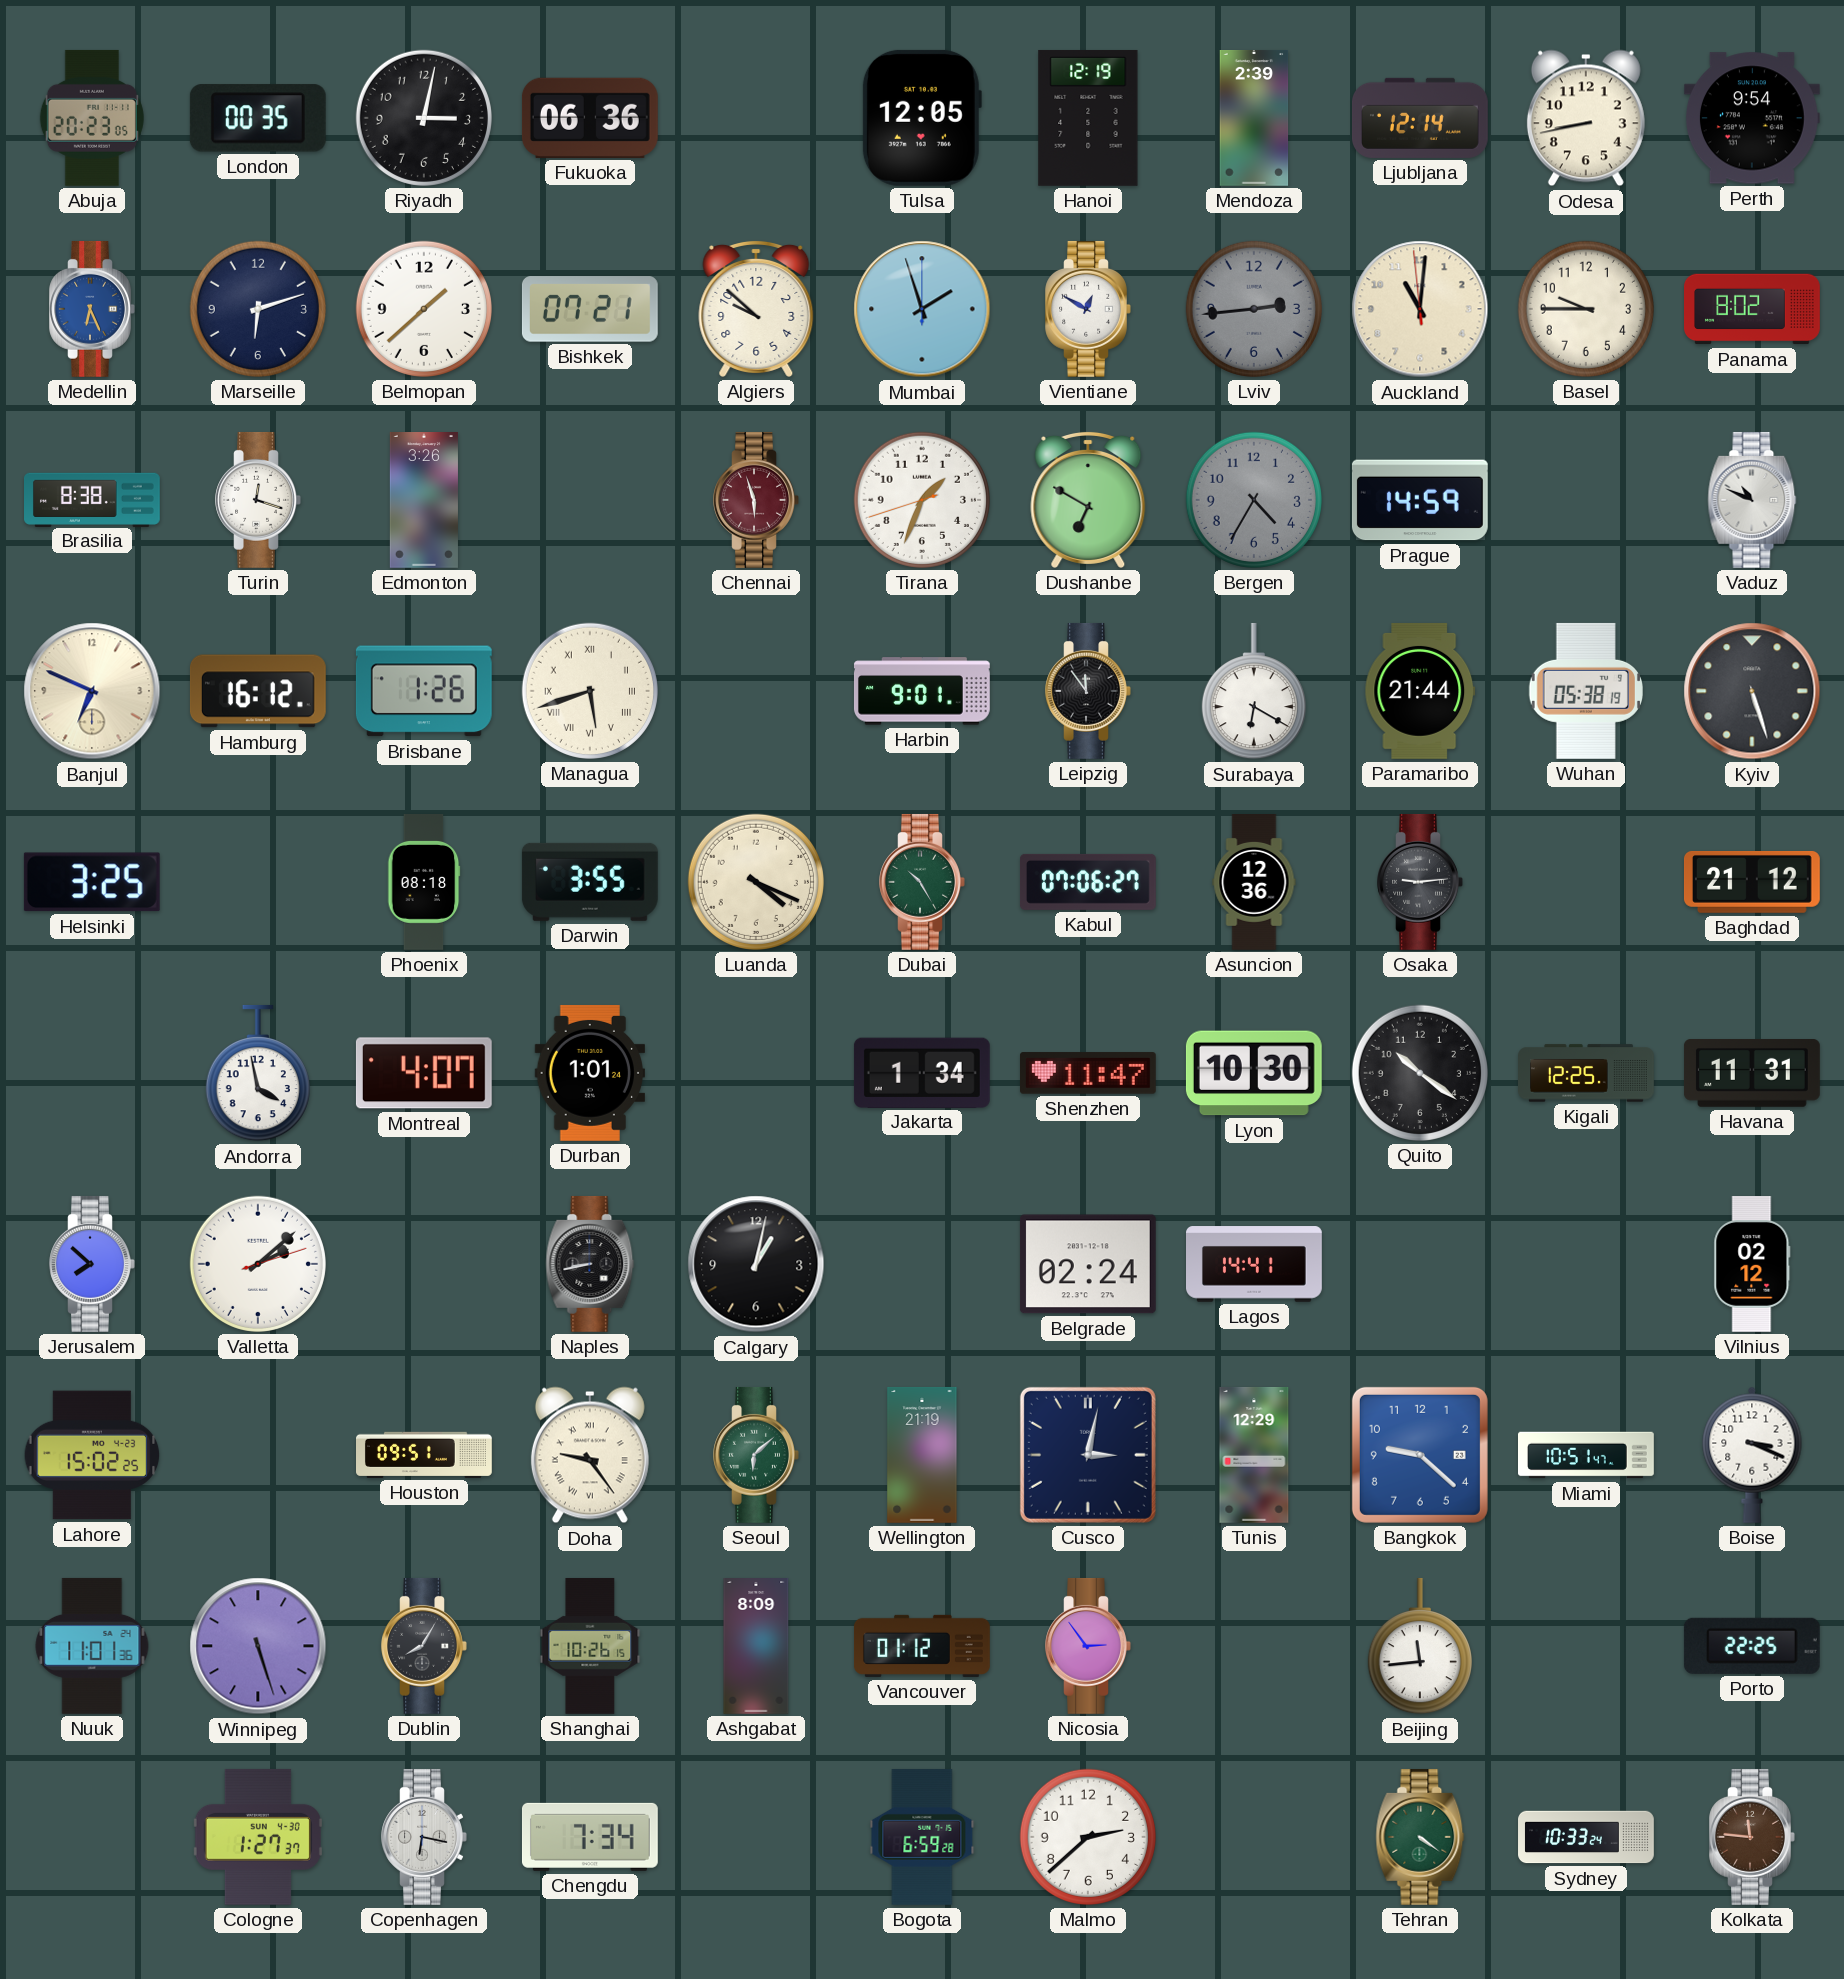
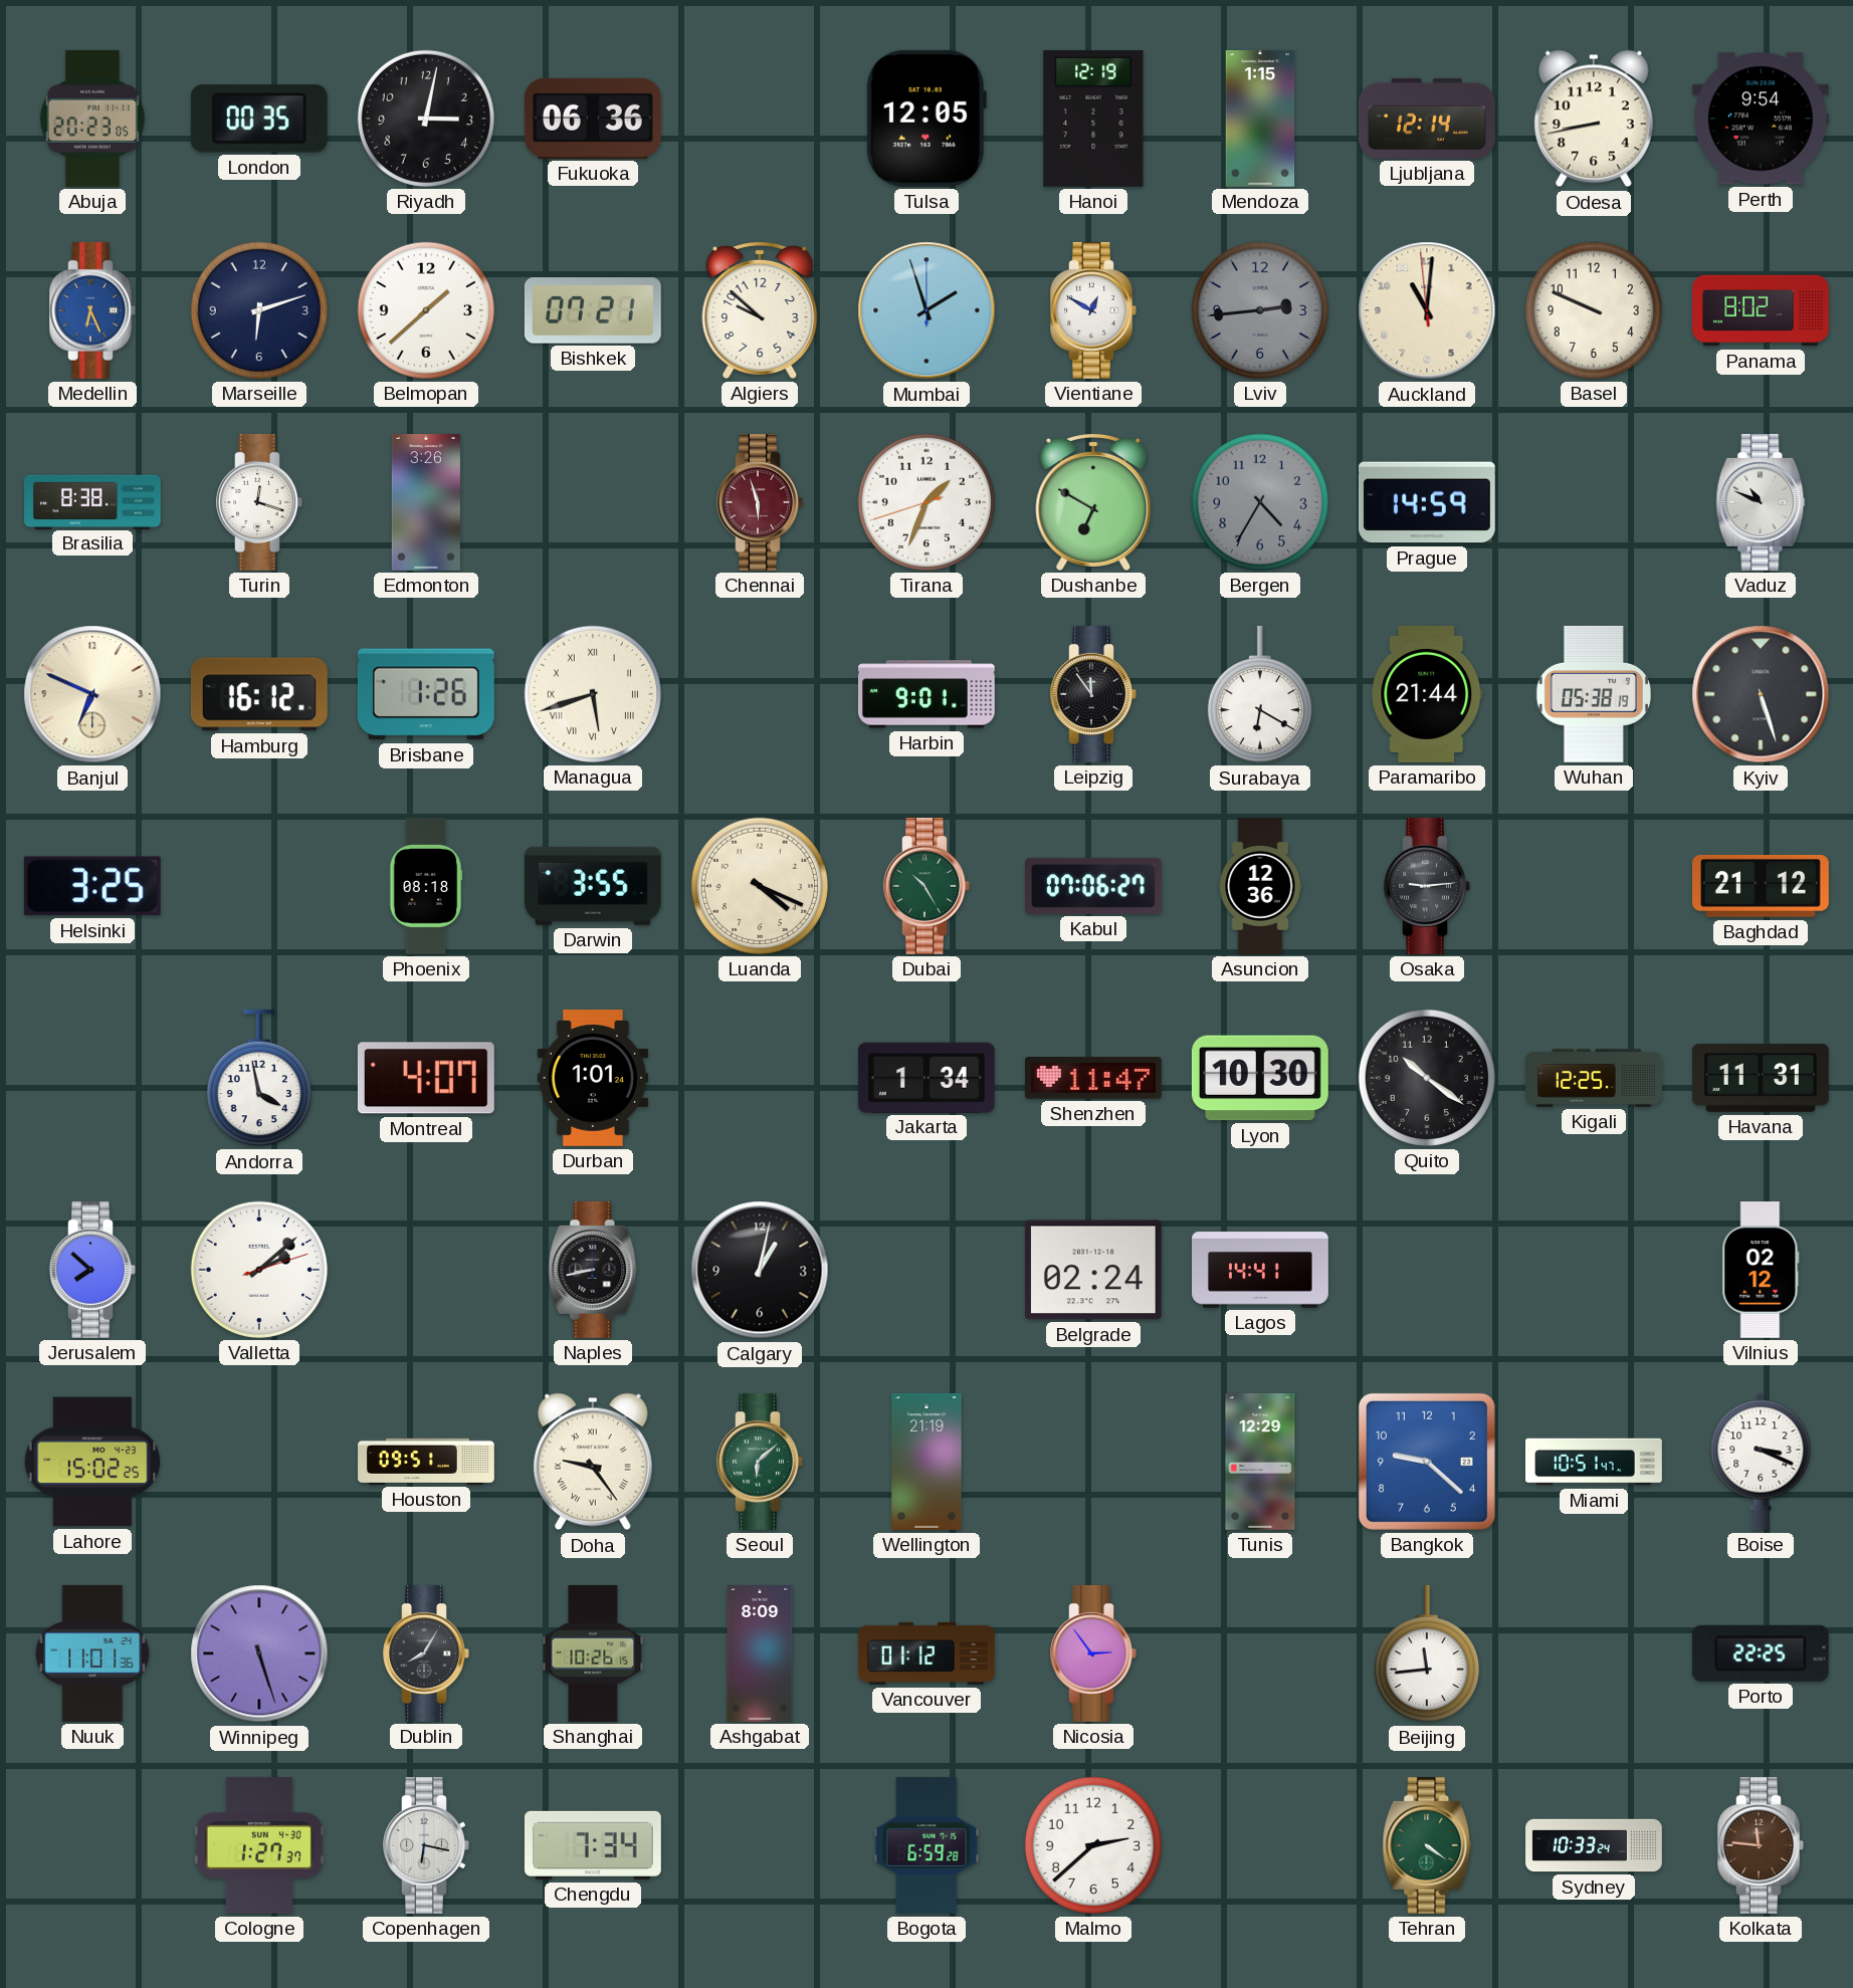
Mendoza: 2:39 -> 1:15 (1260, 120)
Basel: 9:45 -> 9:49 (1594, 310)
Cusco: 3:02 -> none (1088, 1455)
